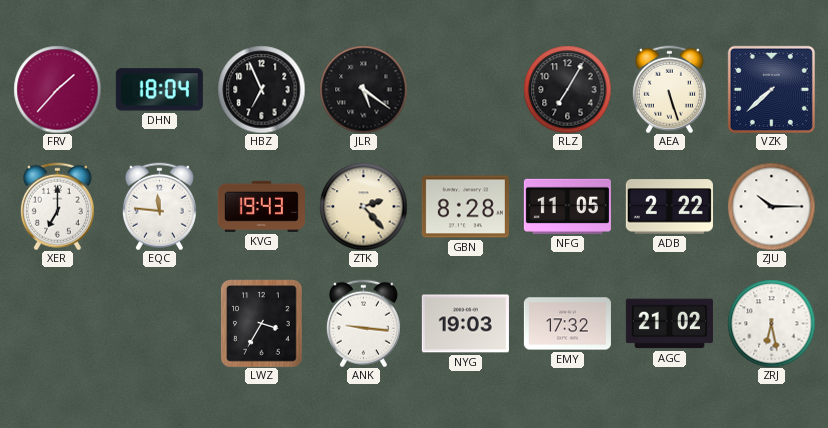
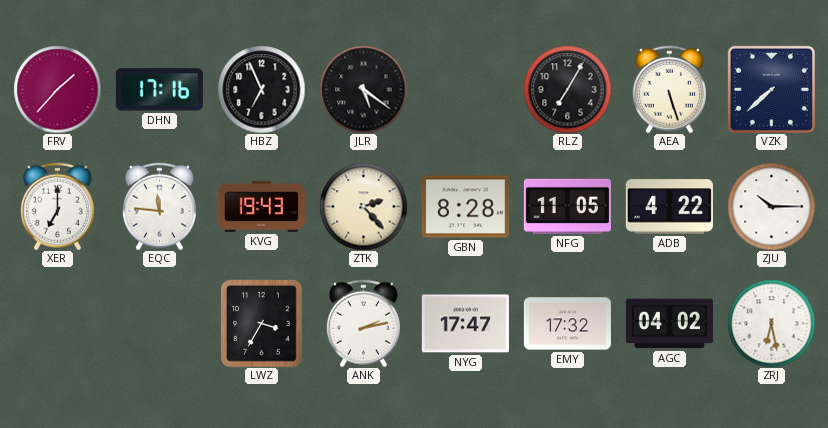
DHN: 18:04 -> 17:16 (159, 90)
ADB: 2:22 -> 4:22 (669, 207)
ANK: 9:16 -> 2:13 (363, 323)
NYG: 19:03 -> 17:47 (465, 324)
AGC: 21:02 -> 04:02 (669, 324)
